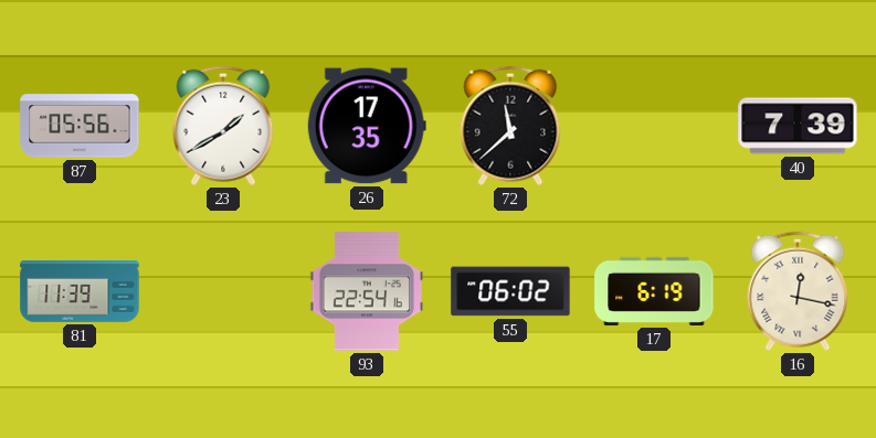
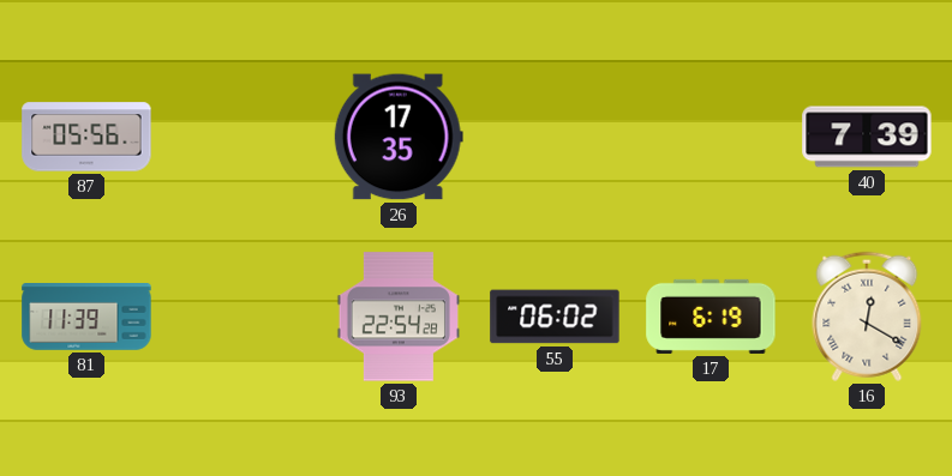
23: 1:40 -> none (223, 126)
72: 11:38 -> none (510, 126)
93: 22:54:16 -> 22:54:28 (397, 317)
16: 12:17 -> 12:20 (867, 317)
